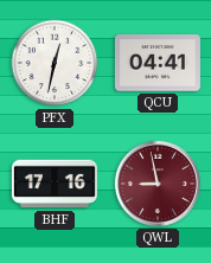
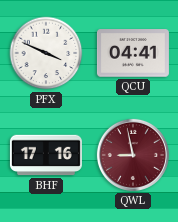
PFX: 12:32 -> 3:49 (46, 53)
